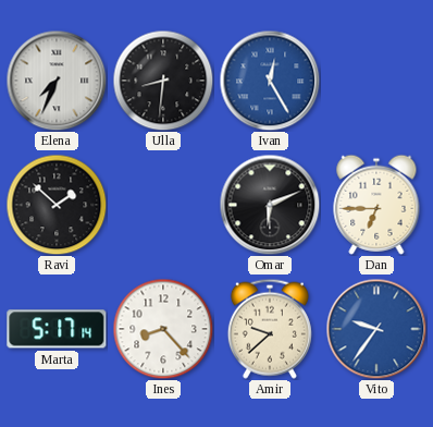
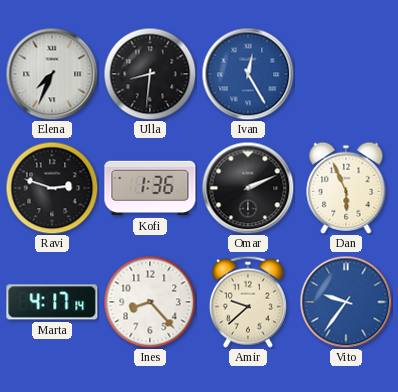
Ravi: 1:52 -> 2:48 (52, 188)
Kofi: none -> 1:36 (150, 188)
Omar: 6:11 -> 2:11 (248, 188)
Dan: 6:45 -> 5:56 (346, 188)
Marta: 5:17 -> 4:17 (52, 302)
